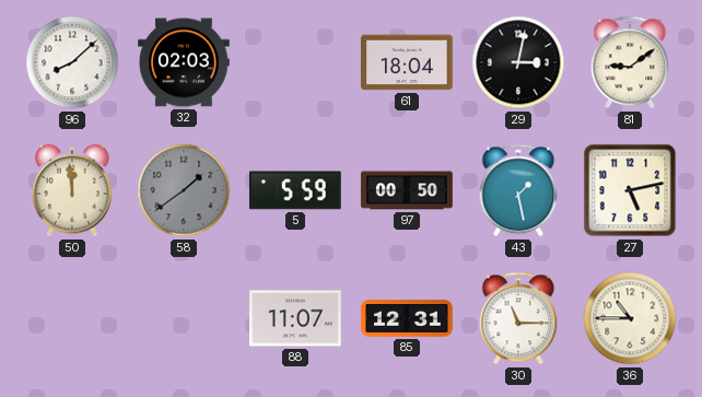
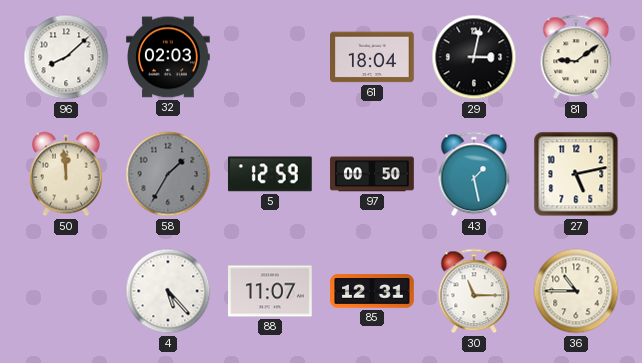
58: 1:39 -> 1:35 (168, 174)
5: 5:59 -> 12:59 (270, 174)
4: none -> 5:23 (168, 291)
